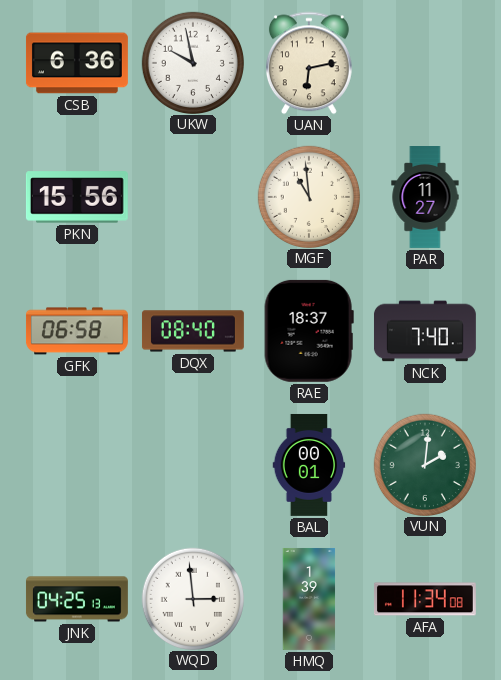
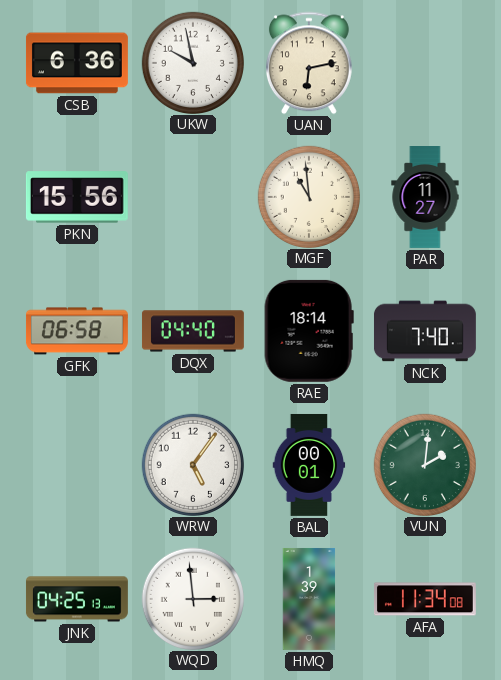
DQX: 08:40 -> 04:40 (193, 331)
RAE: 18:37 -> 18:14 (309, 331)
WRW: none -> 5:06 (192, 464)
